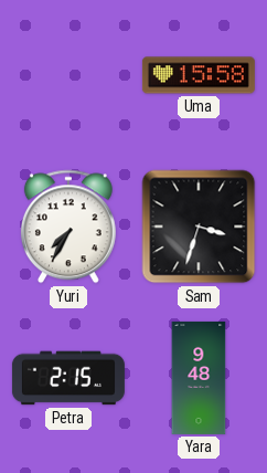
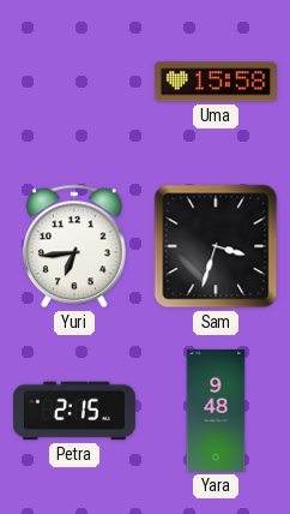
Yuri: 7:35 -> 6:44 (74, 246)
